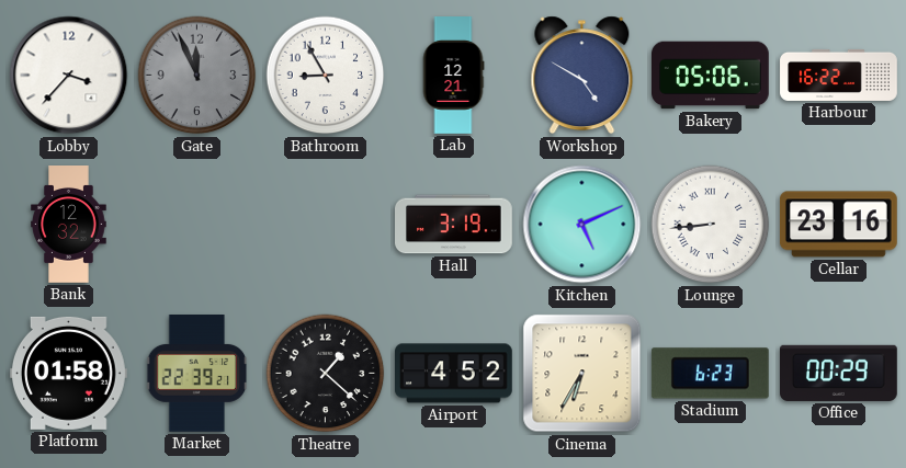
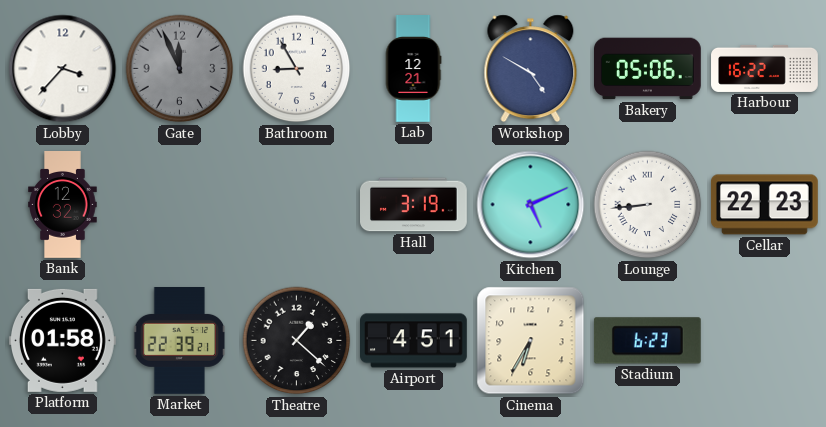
Cellar: 23:16 -> 22:23 (765, 205)
Airport: 4:52 -> 4:51 (414, 341)
Office: 00:29 -> none (839, 373)
